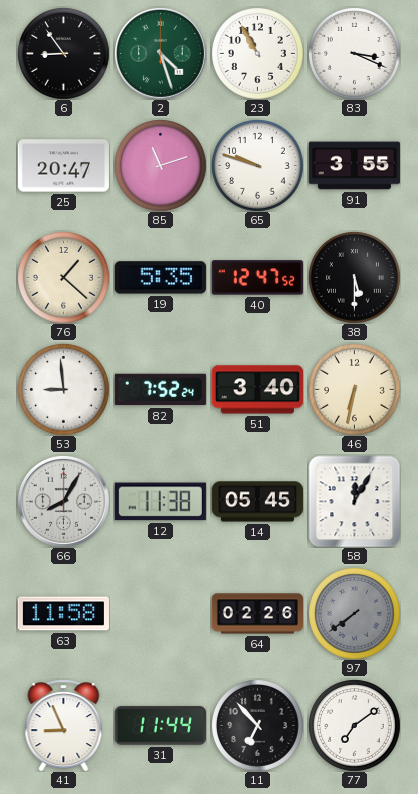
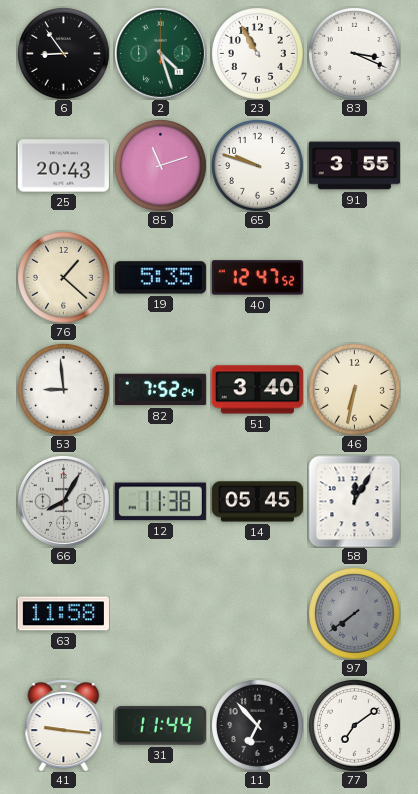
25: 20:47 -> 20:43 (63, 166)
38: 5:30 -> none (355, 278)
64: 02:26 -> none (257, 614)
41: 8:56 -> 9:16 (64, 725)
